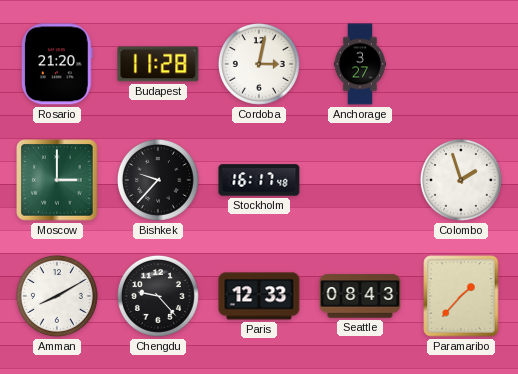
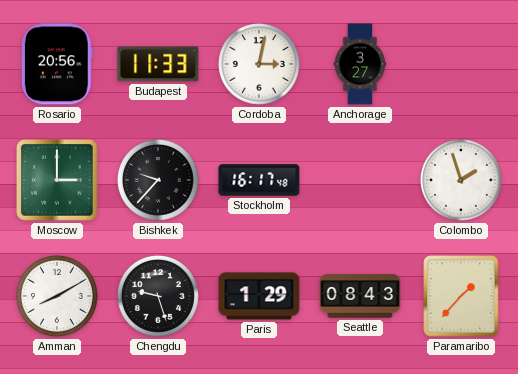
Rosario: 21:20 -> 20:56 (58, 64)
Budapest: 11:28 -> 11:33 (158, 64)
Chengdu: 9:23 -> 9:27 (158, 296)
Paris: 12:33 -> 1:29 (259, 296)
